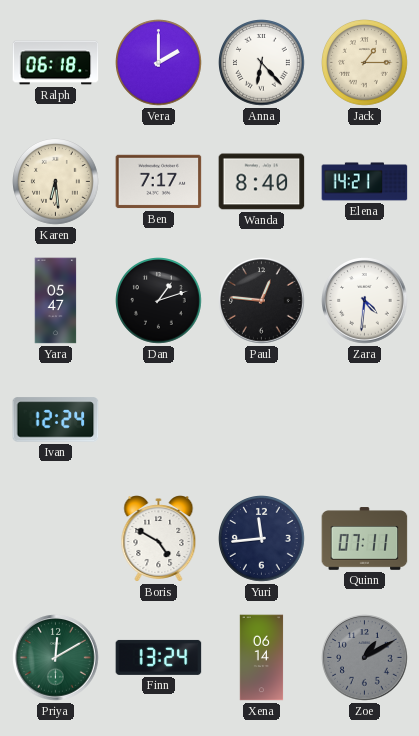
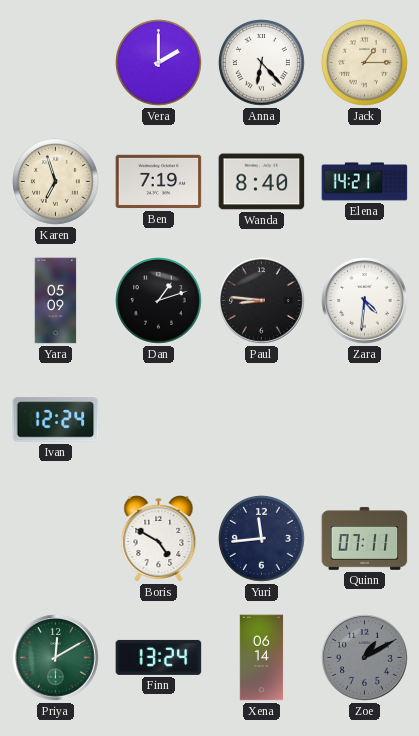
Ralph: 06:18 -> none (56, 63)
Karen: 6:29 -> 6:57 (56, 182)
Ben: 7:17 -> 7:19 (159, 182)
Yara: 05:47 -> 05:09 (56, 301)
Paul: 12:46 -> 8:46 (262, 301)
